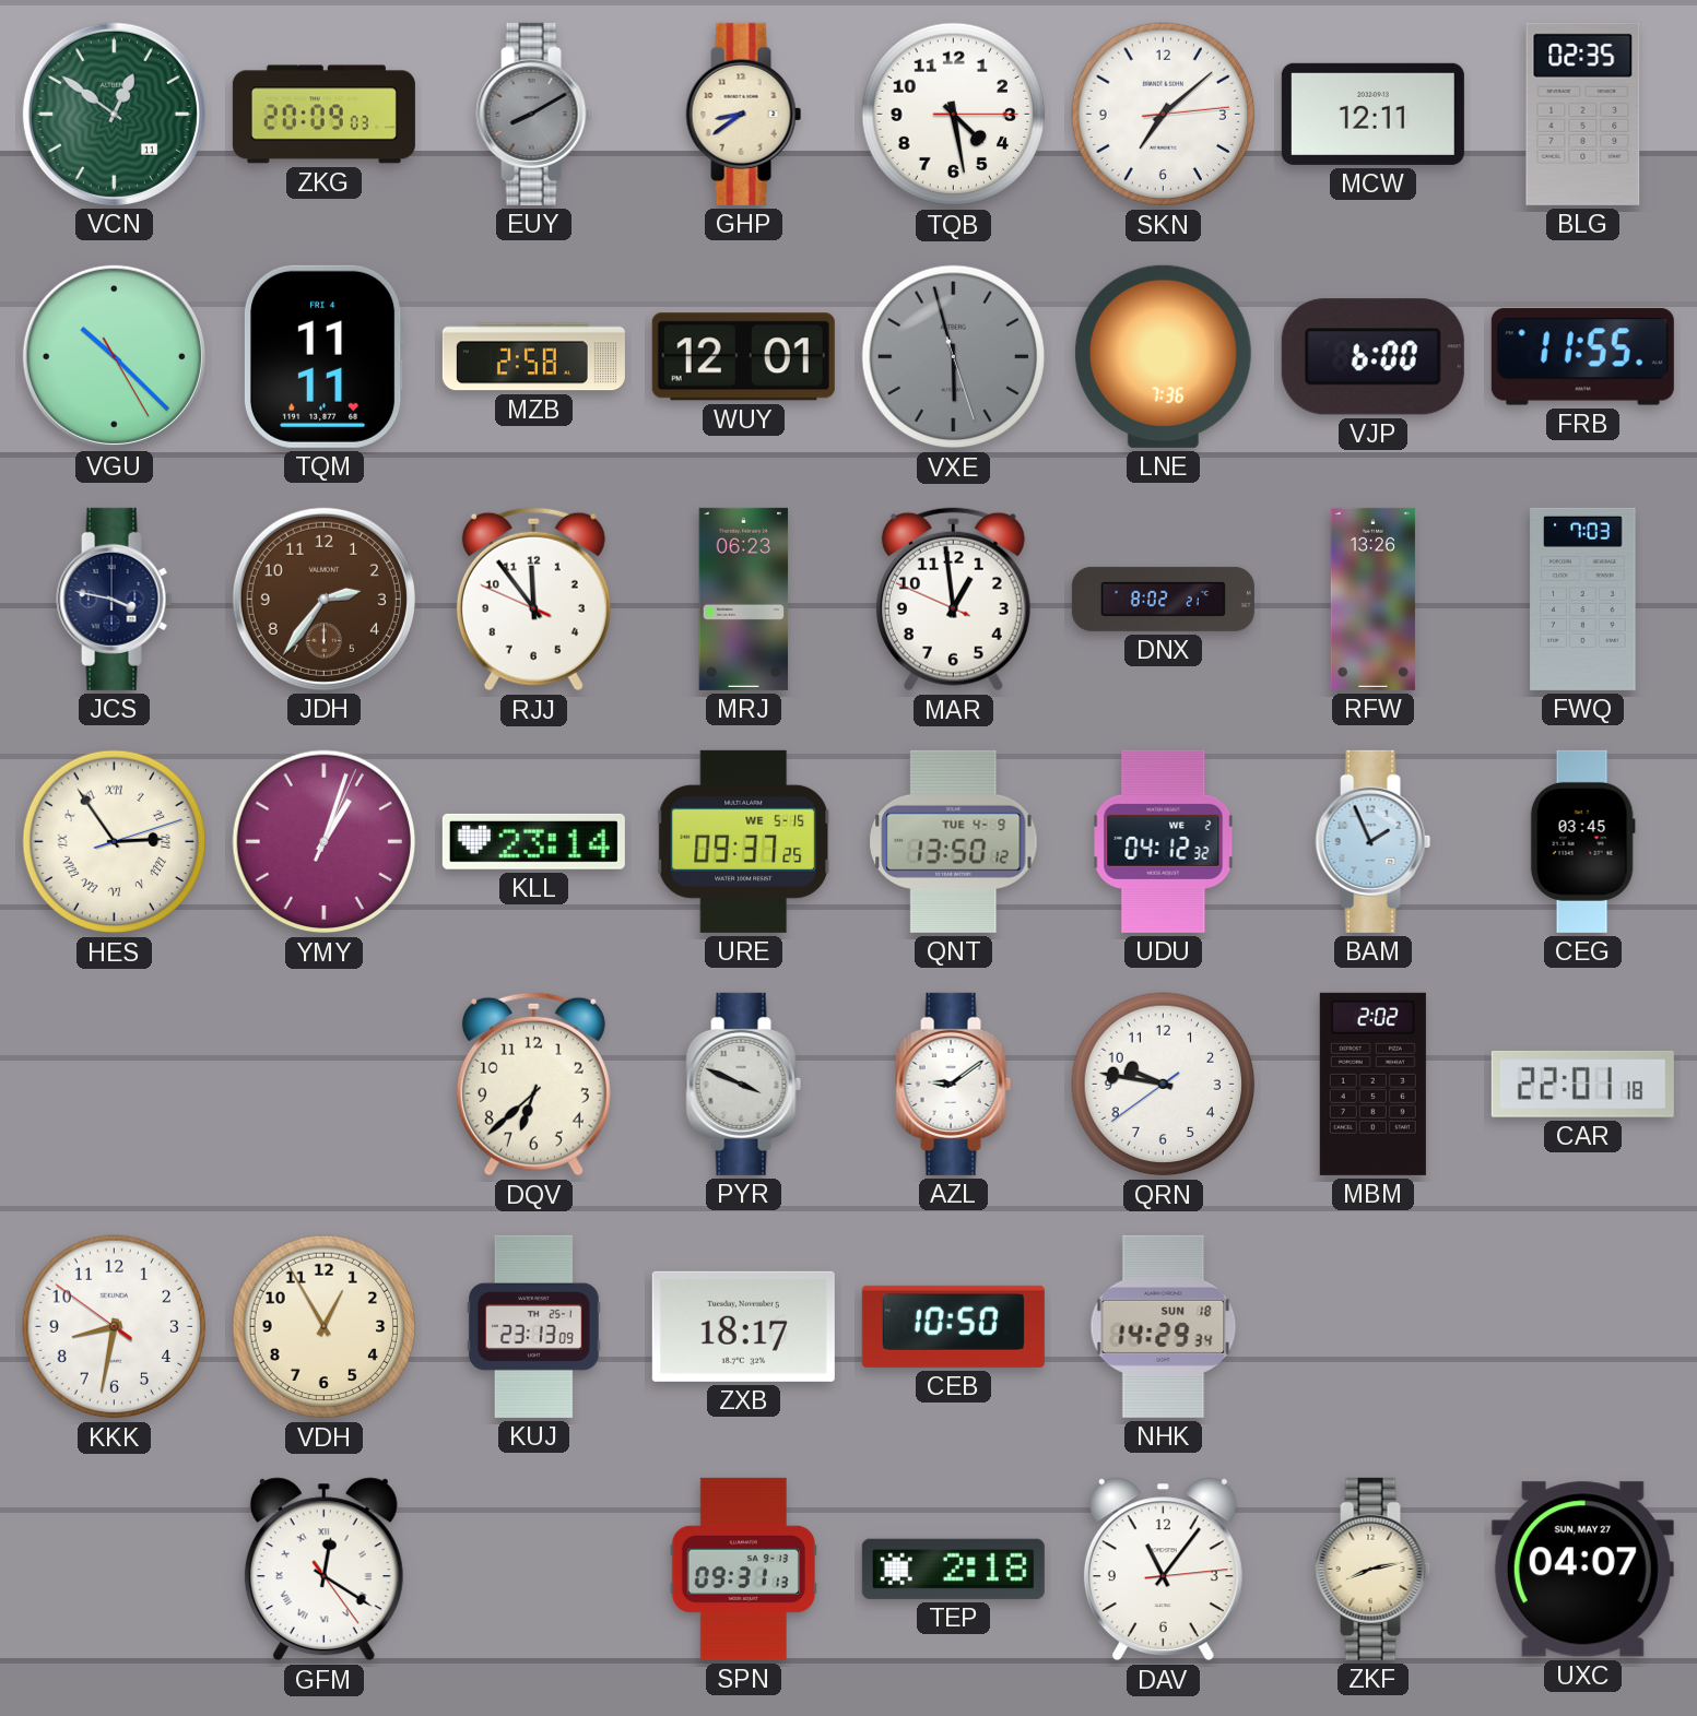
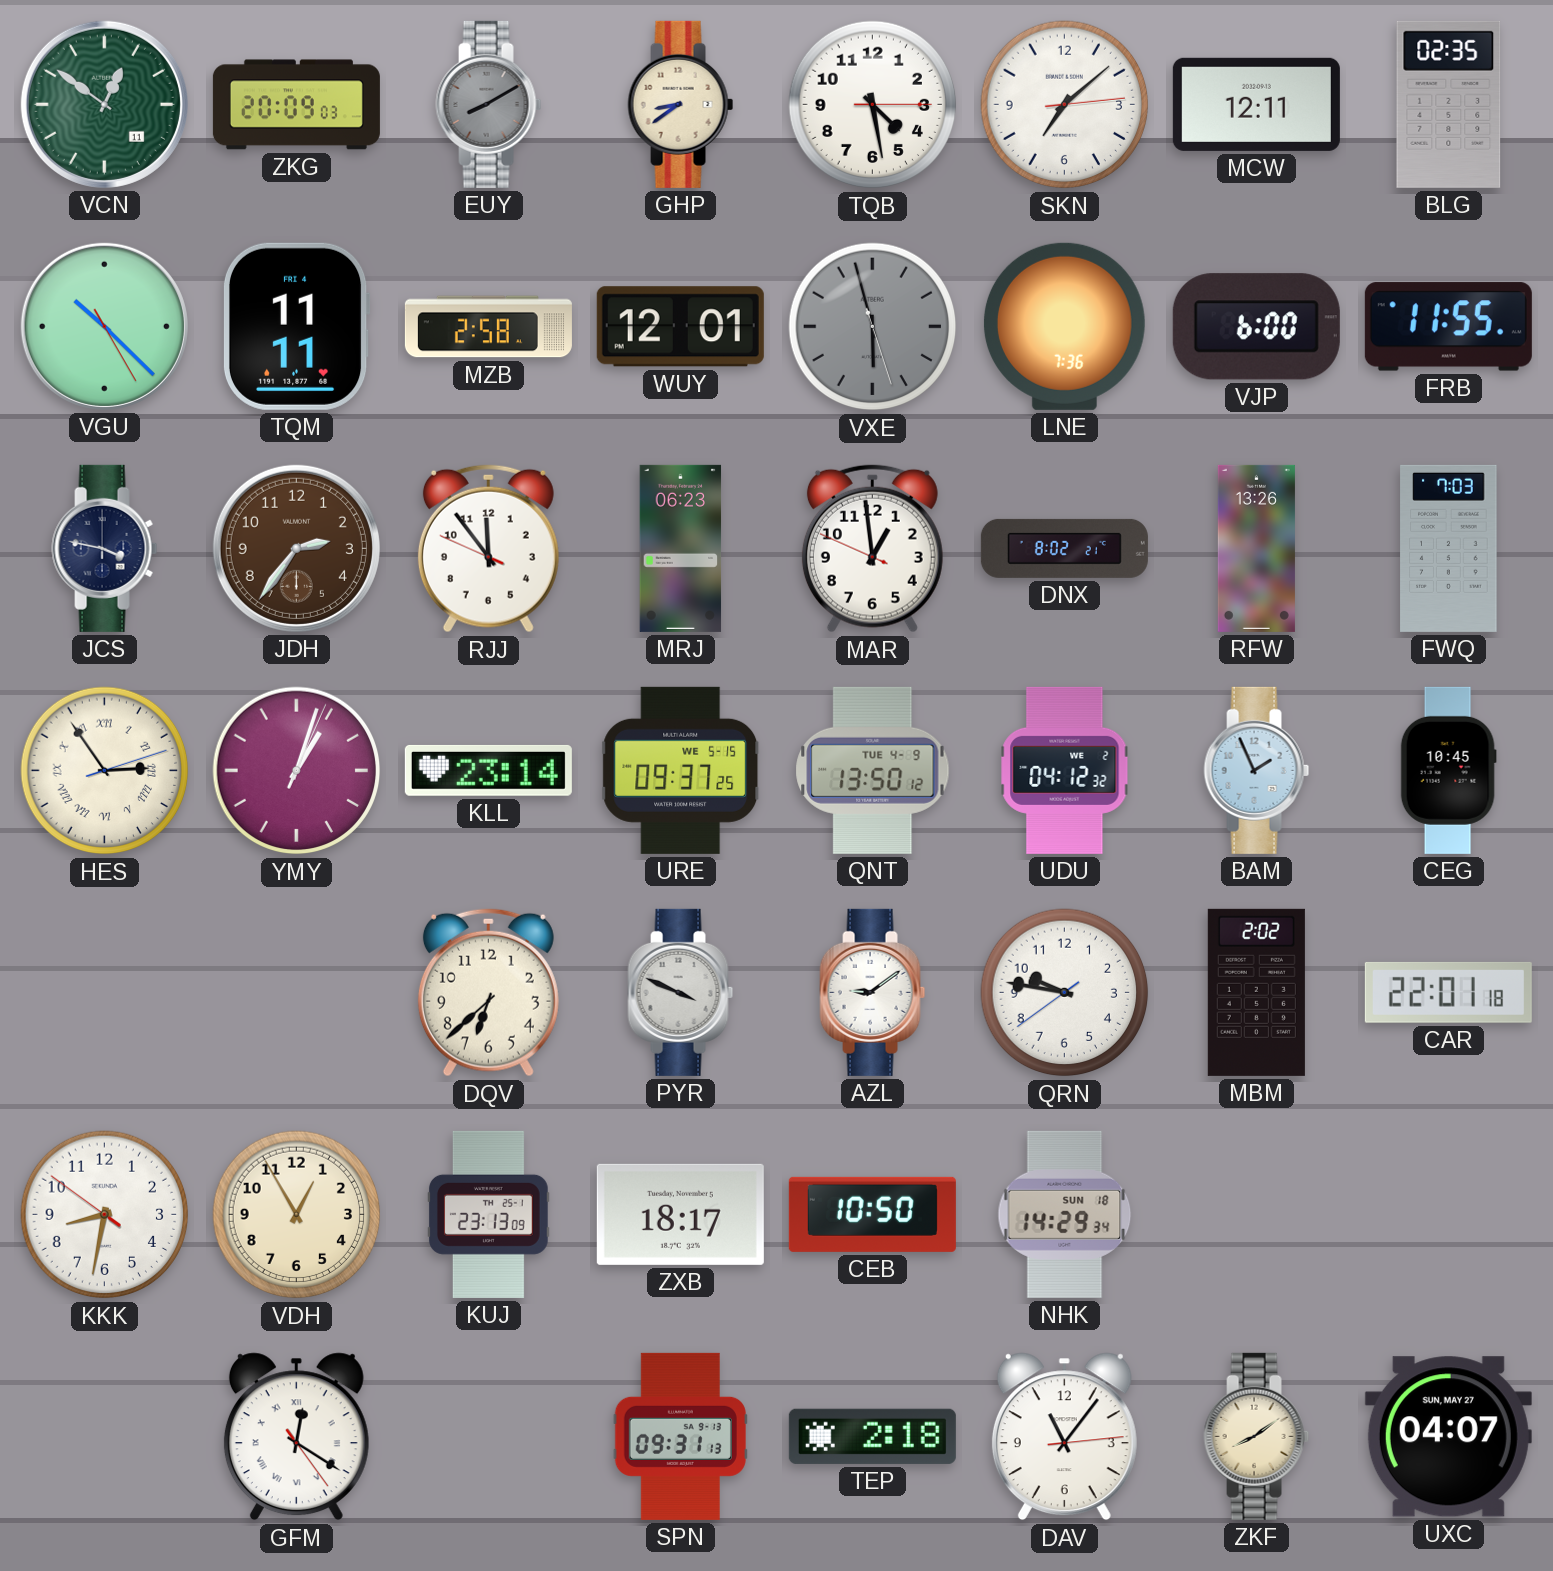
CEG: 03:45 -> 10:45 (1448, 770)
ZKF: 8:13 -> 8:09 (1257, 1436)
